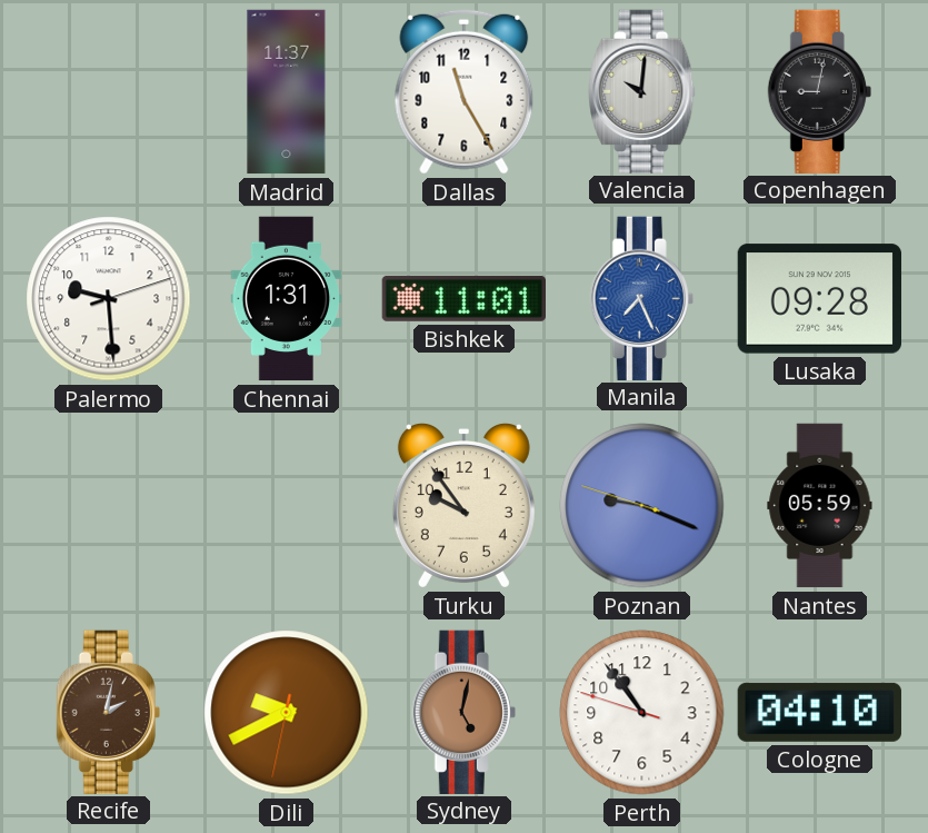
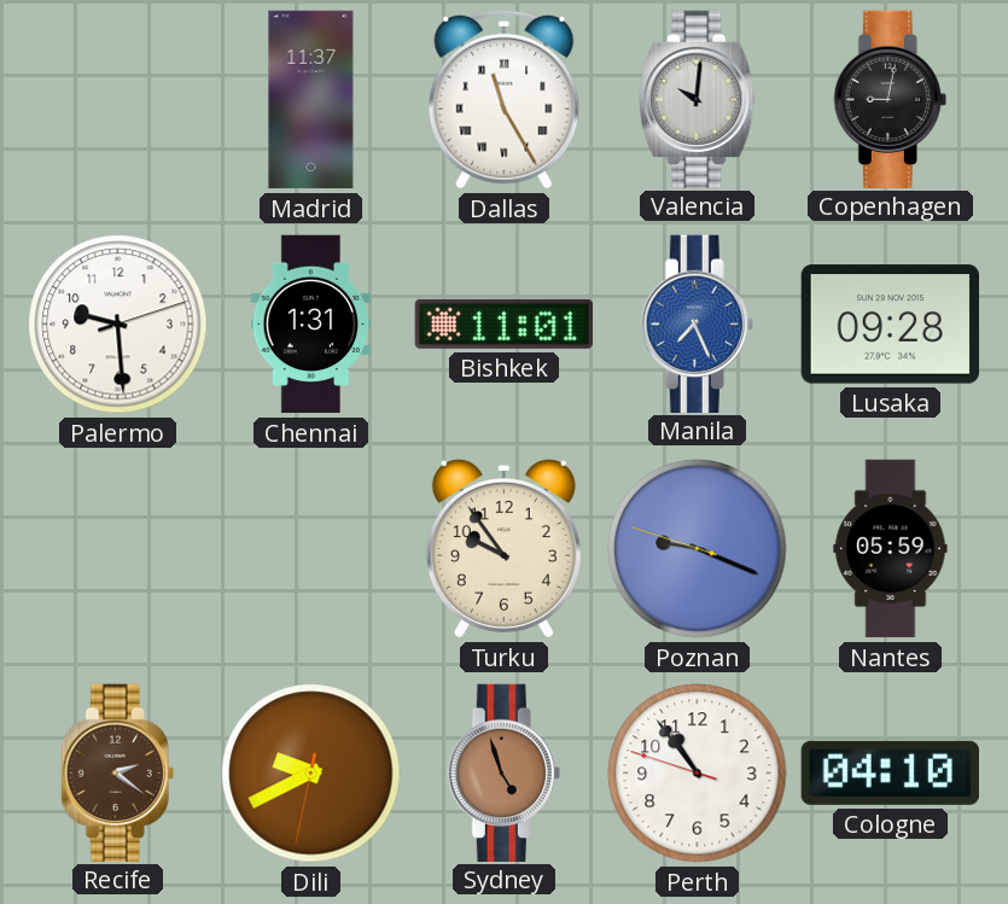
Dallas numerals: Arabic -> Roman (505, 99)
Recife: 2:02 -> 2:21 (117, 772)
Sydney: 5:02 -> 4:57 (503, 772)
